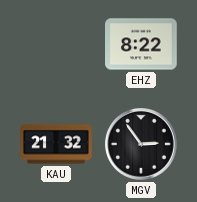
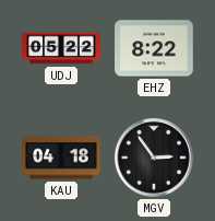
UDJ: none -> 05:22 (61, 48)
KAU: 21:32 -> 04:18 (61, 158)
